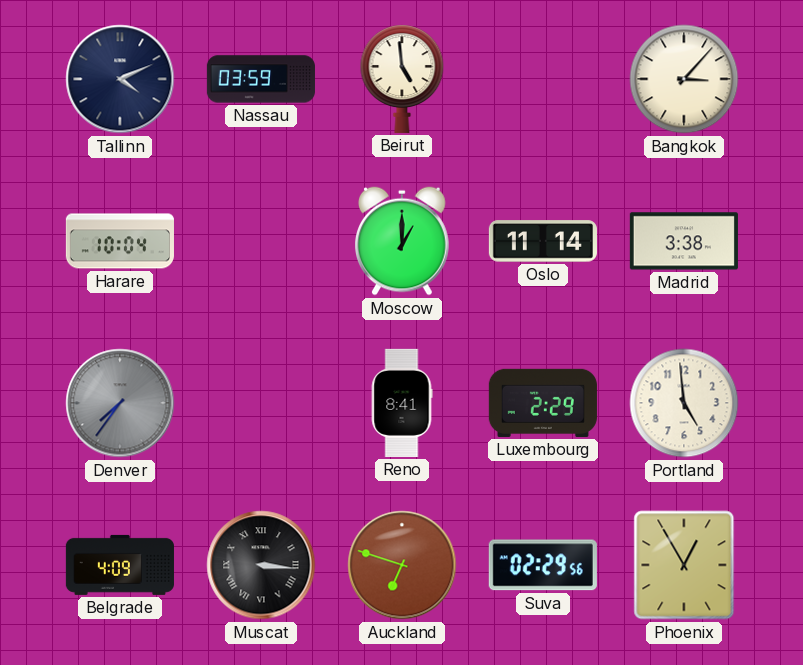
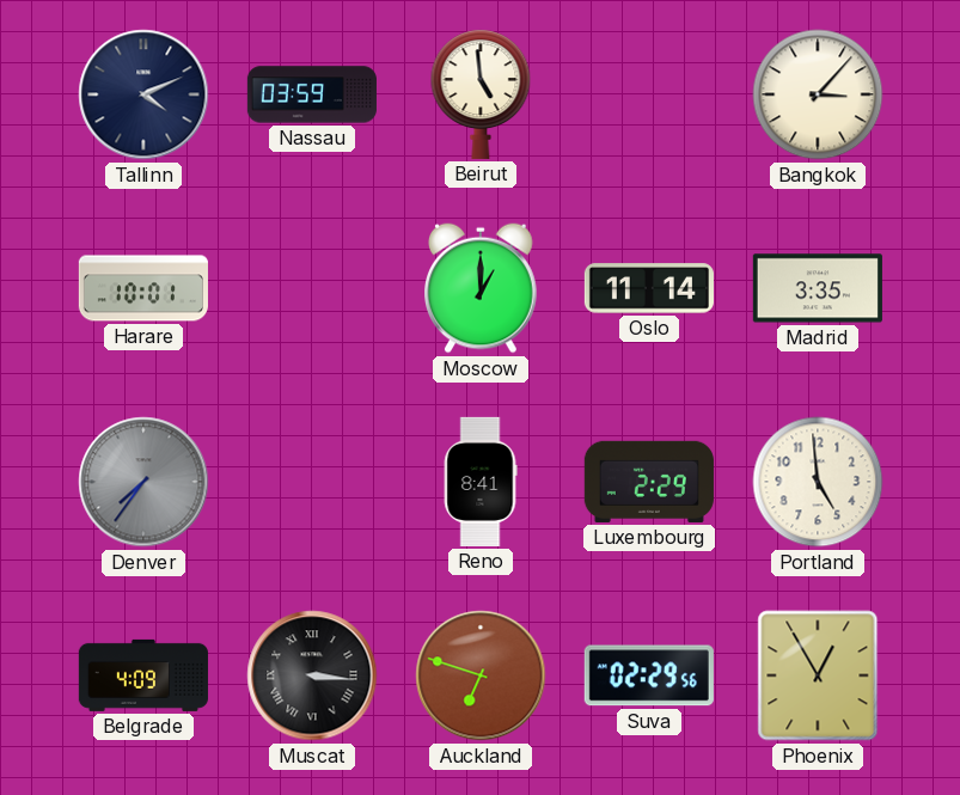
Harare: 10:04 -> 10:01 (143, 288)
Madrid: 3:38 -> 3:35 (818, 288)
